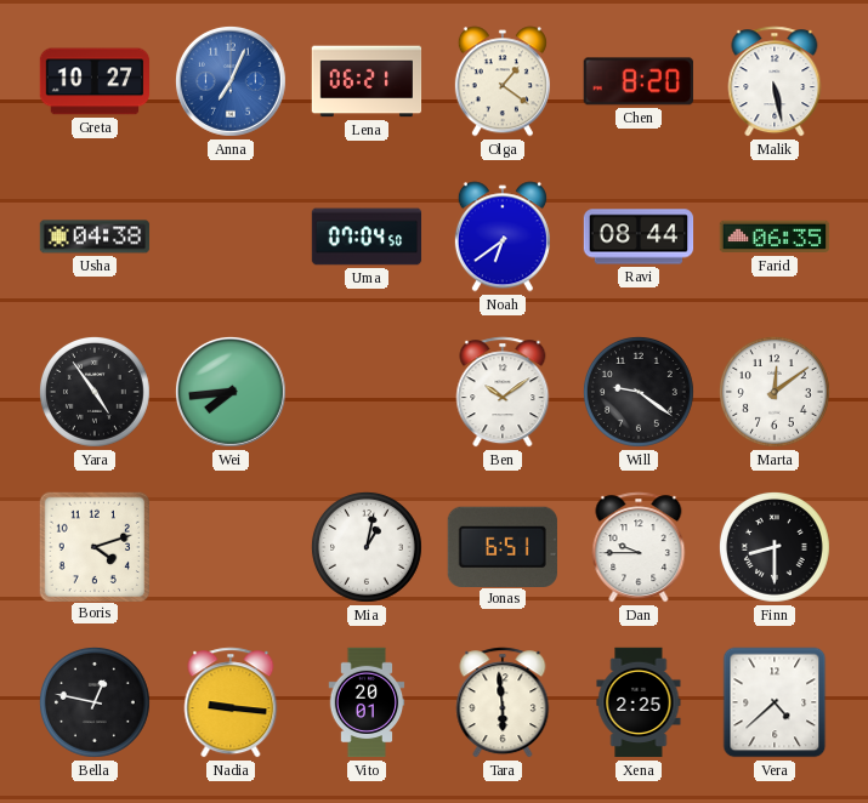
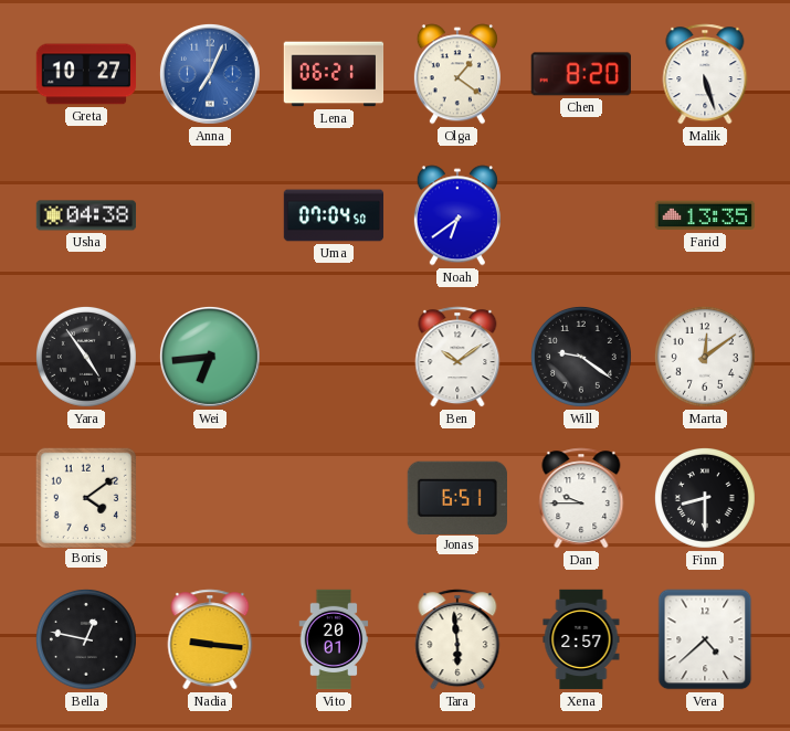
Malik: 5:28 -> 5:27 (705, 74)
Ravi: 08:44 -> none (639, 237)
Farid: 06:35 -> 13:35 (705, 215)
Wei: 7:44 -> 6:44 (210, 357)
Boris: 4:12 -> 4:09 (85, 497)
Mia: 1:02 -> none (367, 547)
Xena: 2:25 -> 2:57 (581, 639)
